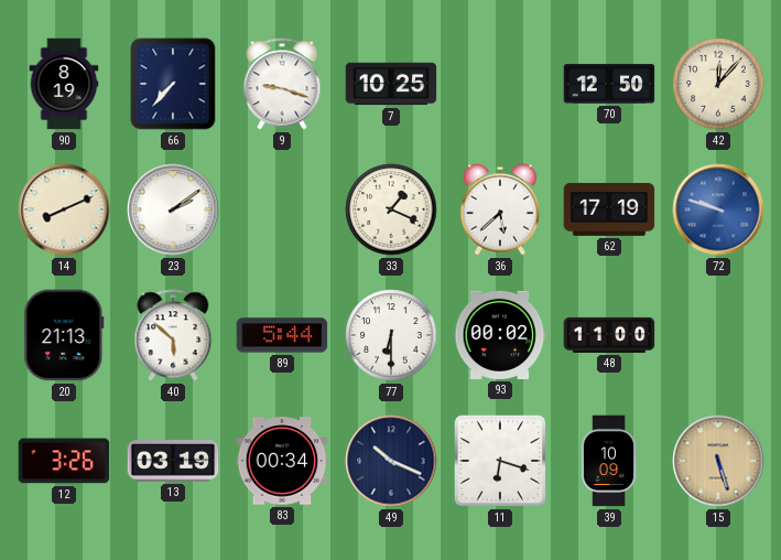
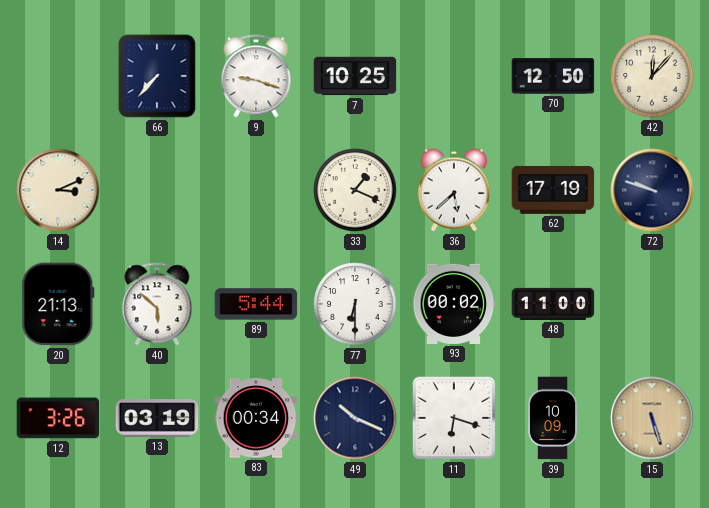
90: 8:19 -> none (64, 84)
14: 8:11 -> 3:11 (58, 190)
23: 2:09 -> none (173, 209)
72 dial: blue -> navy (652, 190)
